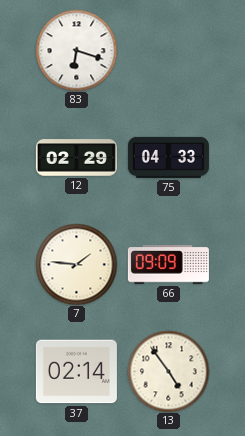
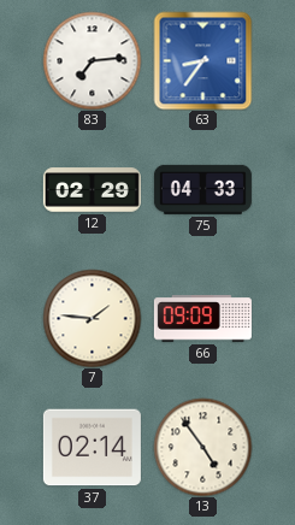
83: 6:18 -> 7:14 (92, 60)
63: none -> 8:36 (202, 60)
